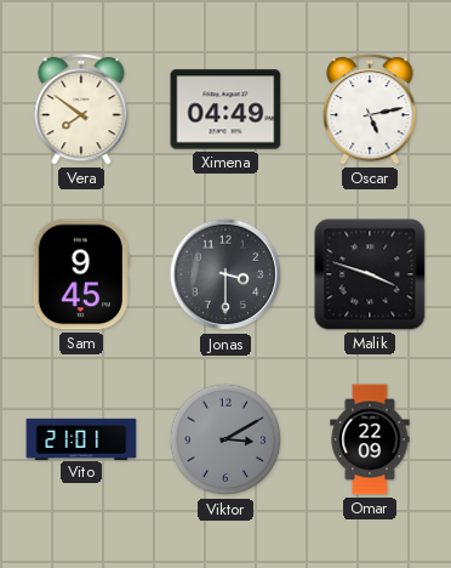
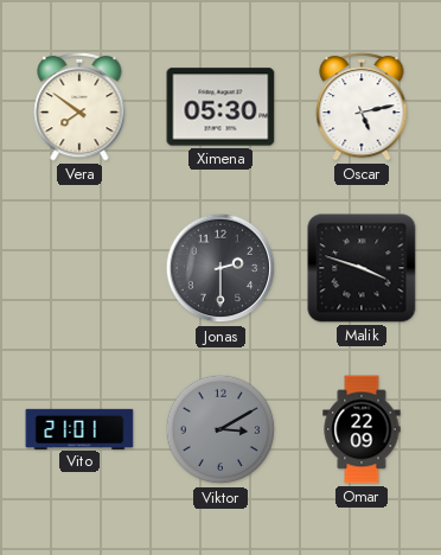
Ximena: 04:49 -> 05:30 (220, 107)
Sam: 9:45 -> none (81, 274)
Jonas: 3:30 -> 2:30 (220, 268)
